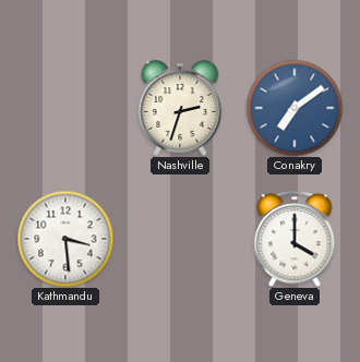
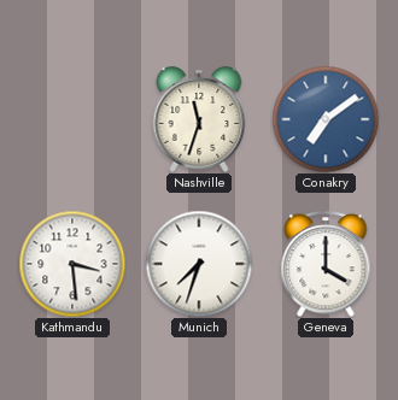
Nashville: 2:33 -> 11:33 (199, 119)
Munich: none -> 7:33 (199, 264)
